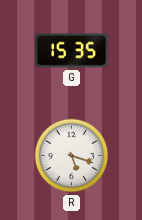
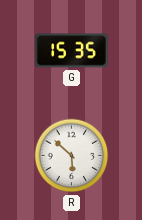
R: 5:18 -> 5:52 (72, 156)
